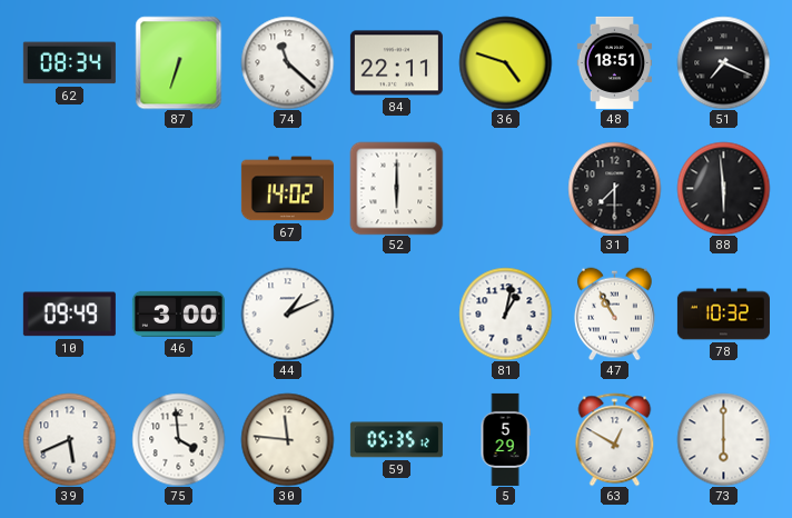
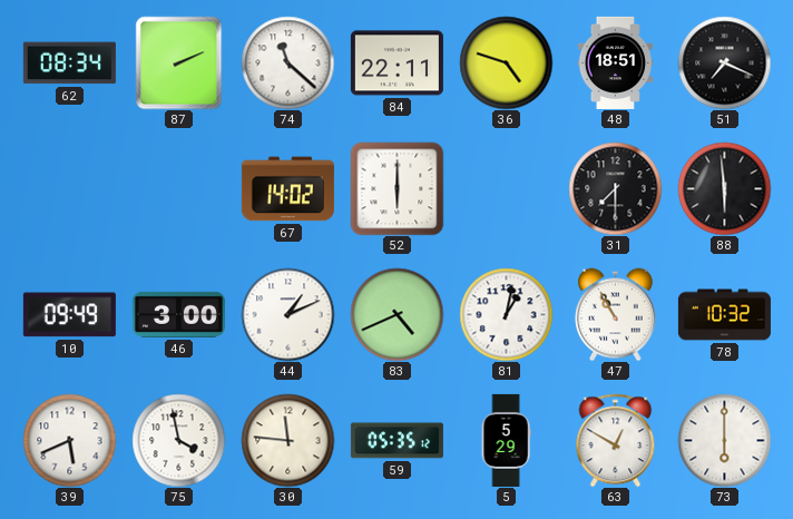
87: 6:33 -> 2:11 (179, 62)
83: none -> 4:41 (396, 314)
75: 3:59 -> 3:58 (178, 440)
